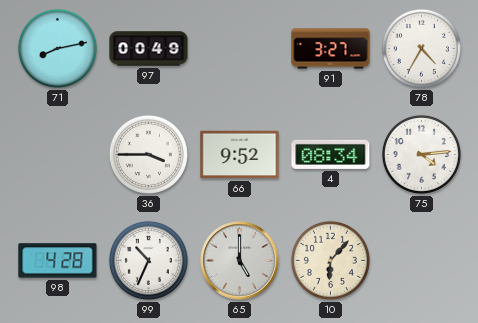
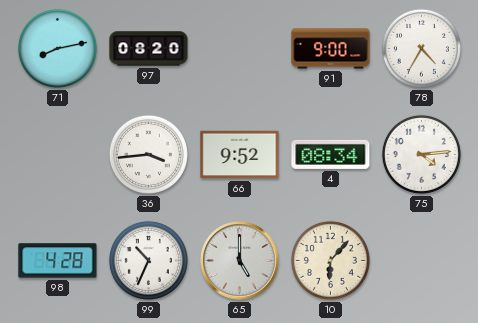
97: 00:49 -> 08:20 (149, 49)
91: 3:27 -> 9:00 (331, 49)
36: 3:45 -> 3:44 (148, 154)
